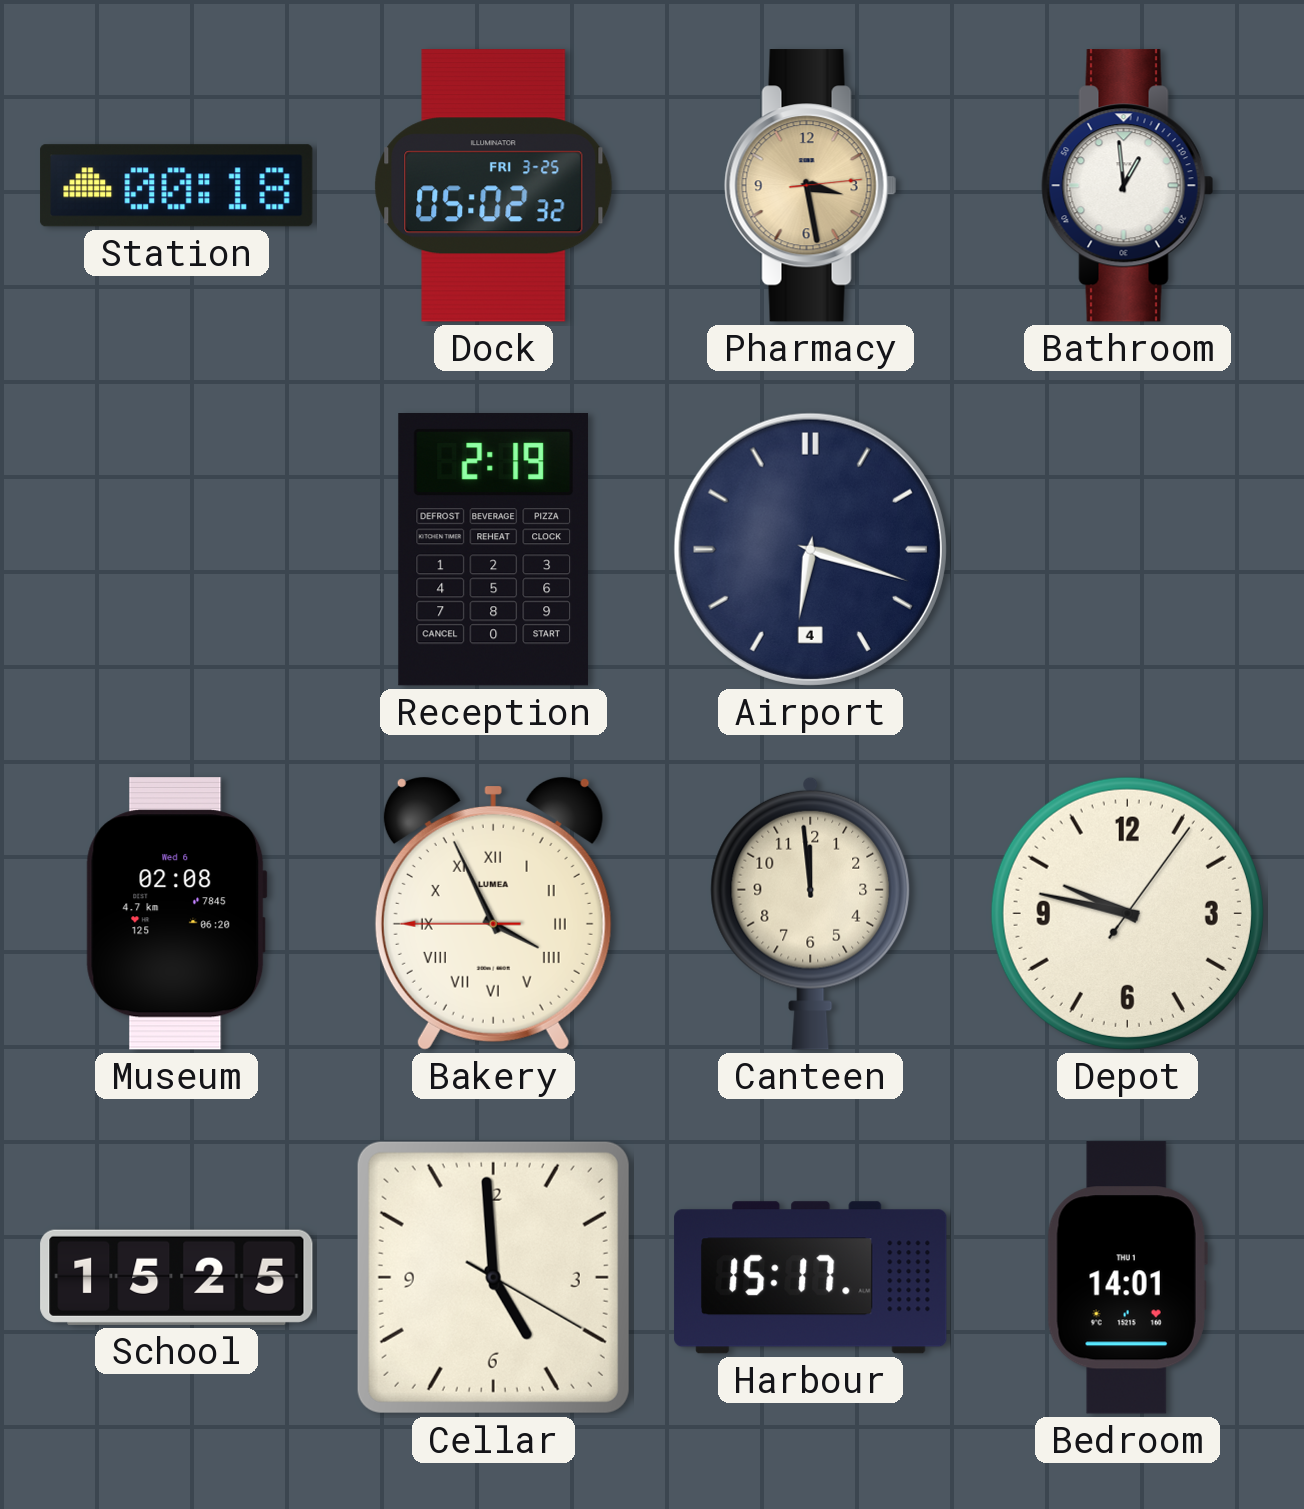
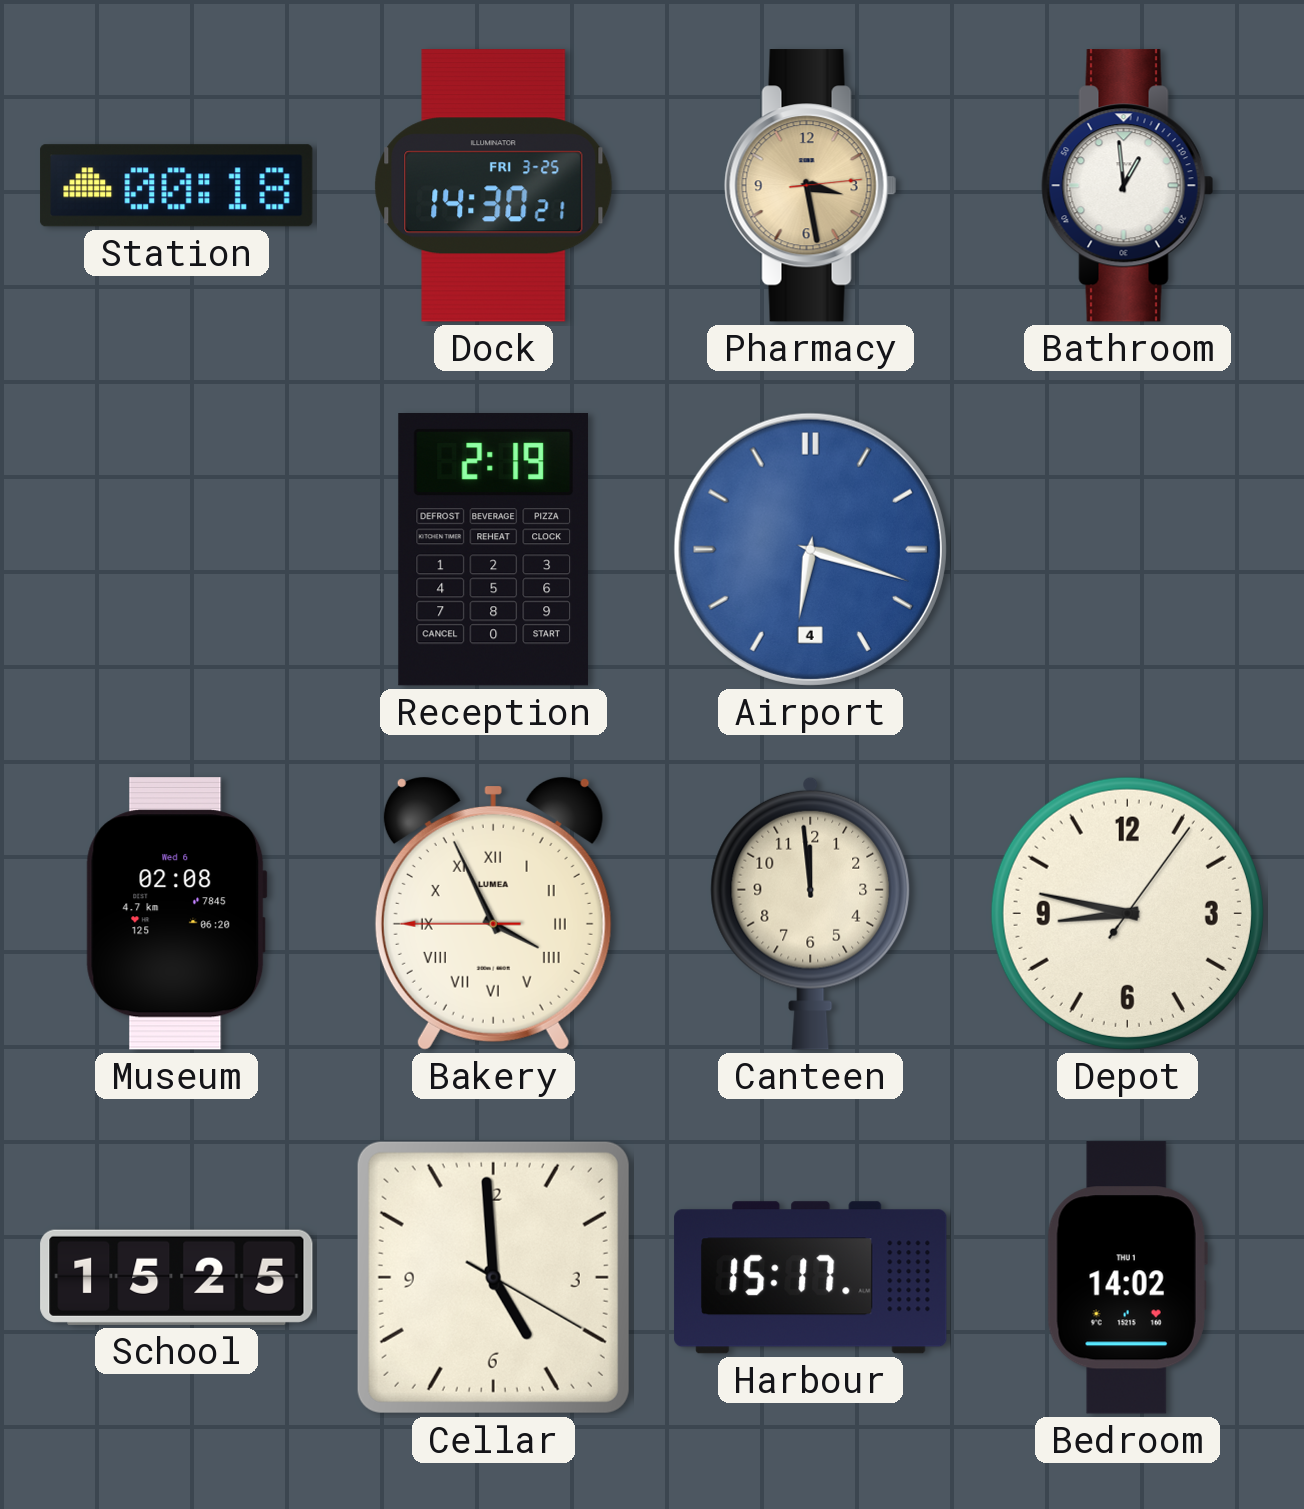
Dock: 05:02 -> 14:30 (494, 186)
Airport dial: navy -> blue (810, 549)
Depot: 9:47 -> 8:47 (1127, 913)
Bedroom: 14:01 -> 14:02 (1127, 1278)
